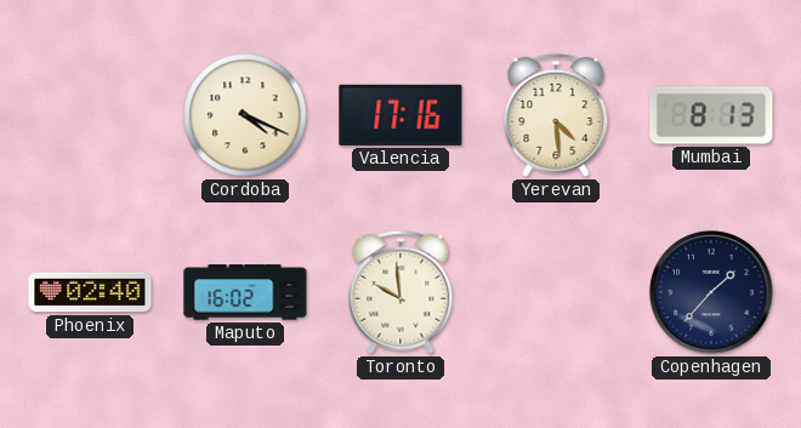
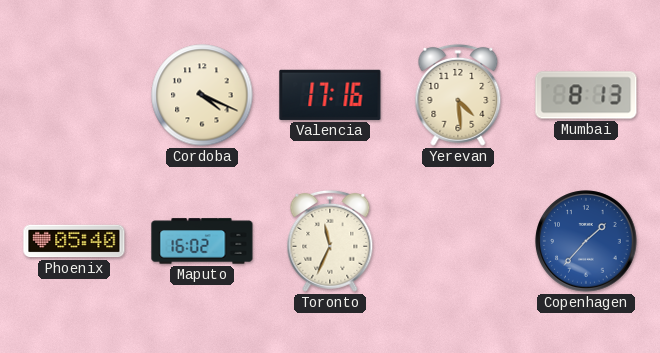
Phoenix: 02:40 -> 05:40 (74, 241)
Toronto: 9:59 -> 11:34 (330, 241)
Copenhagen dial: navy -> blue (586, 241)
